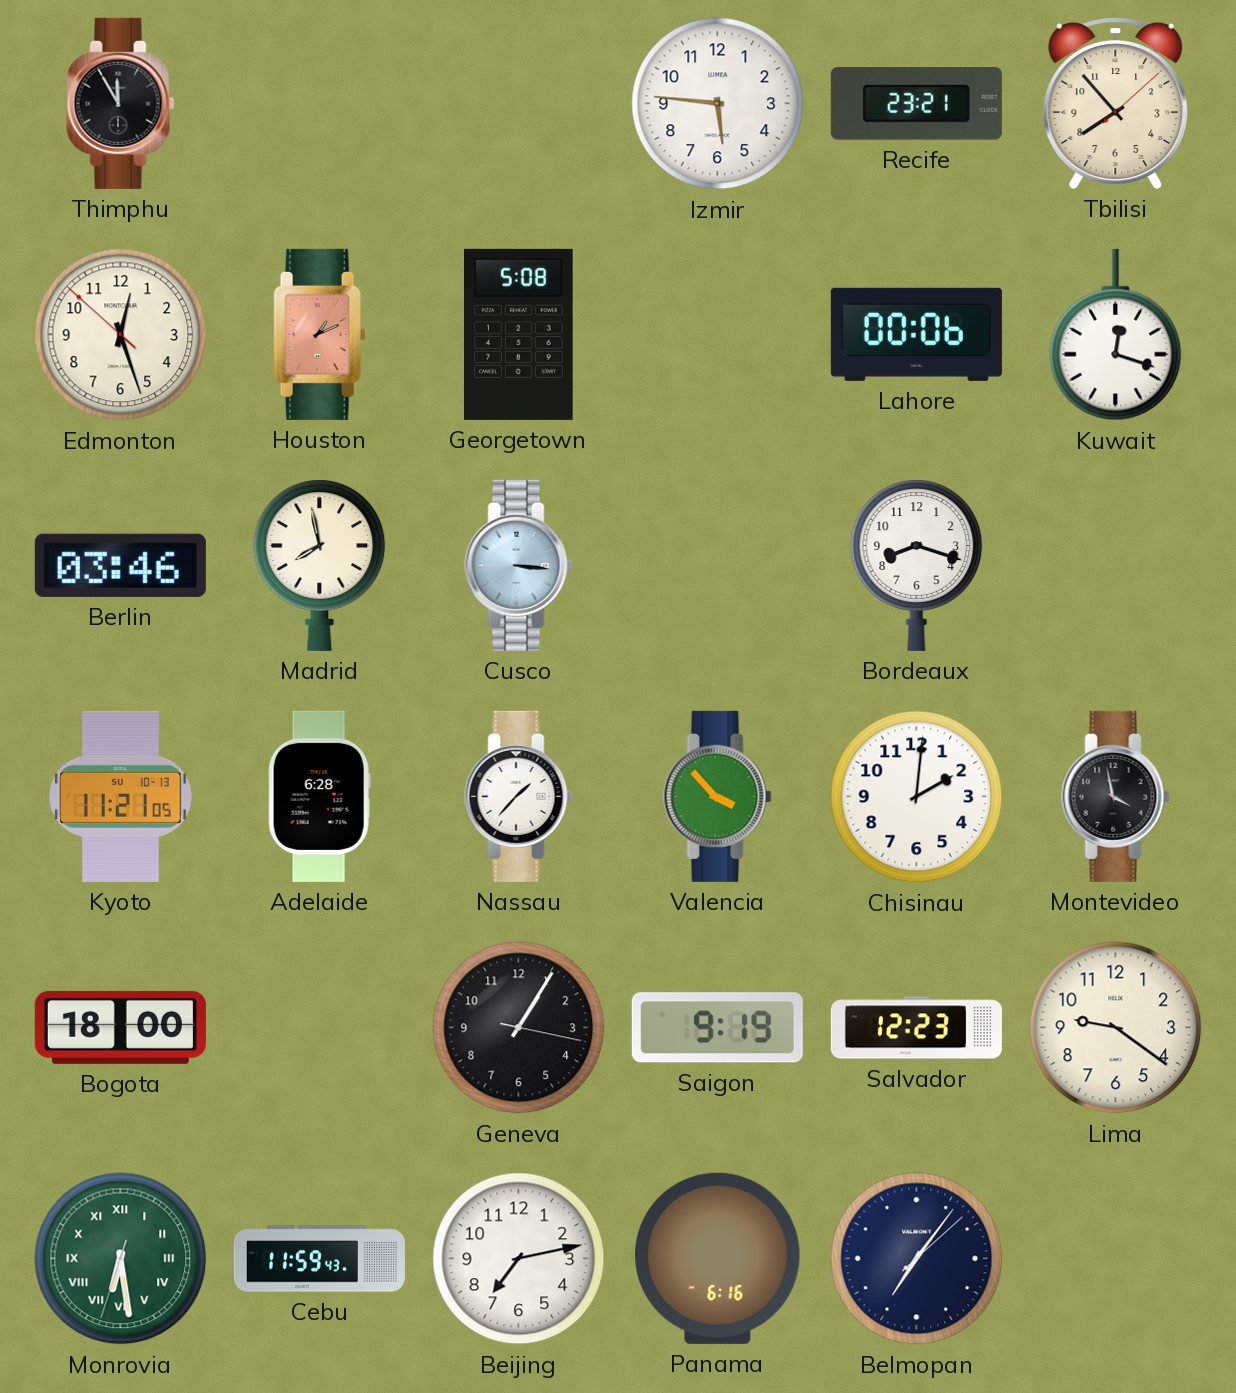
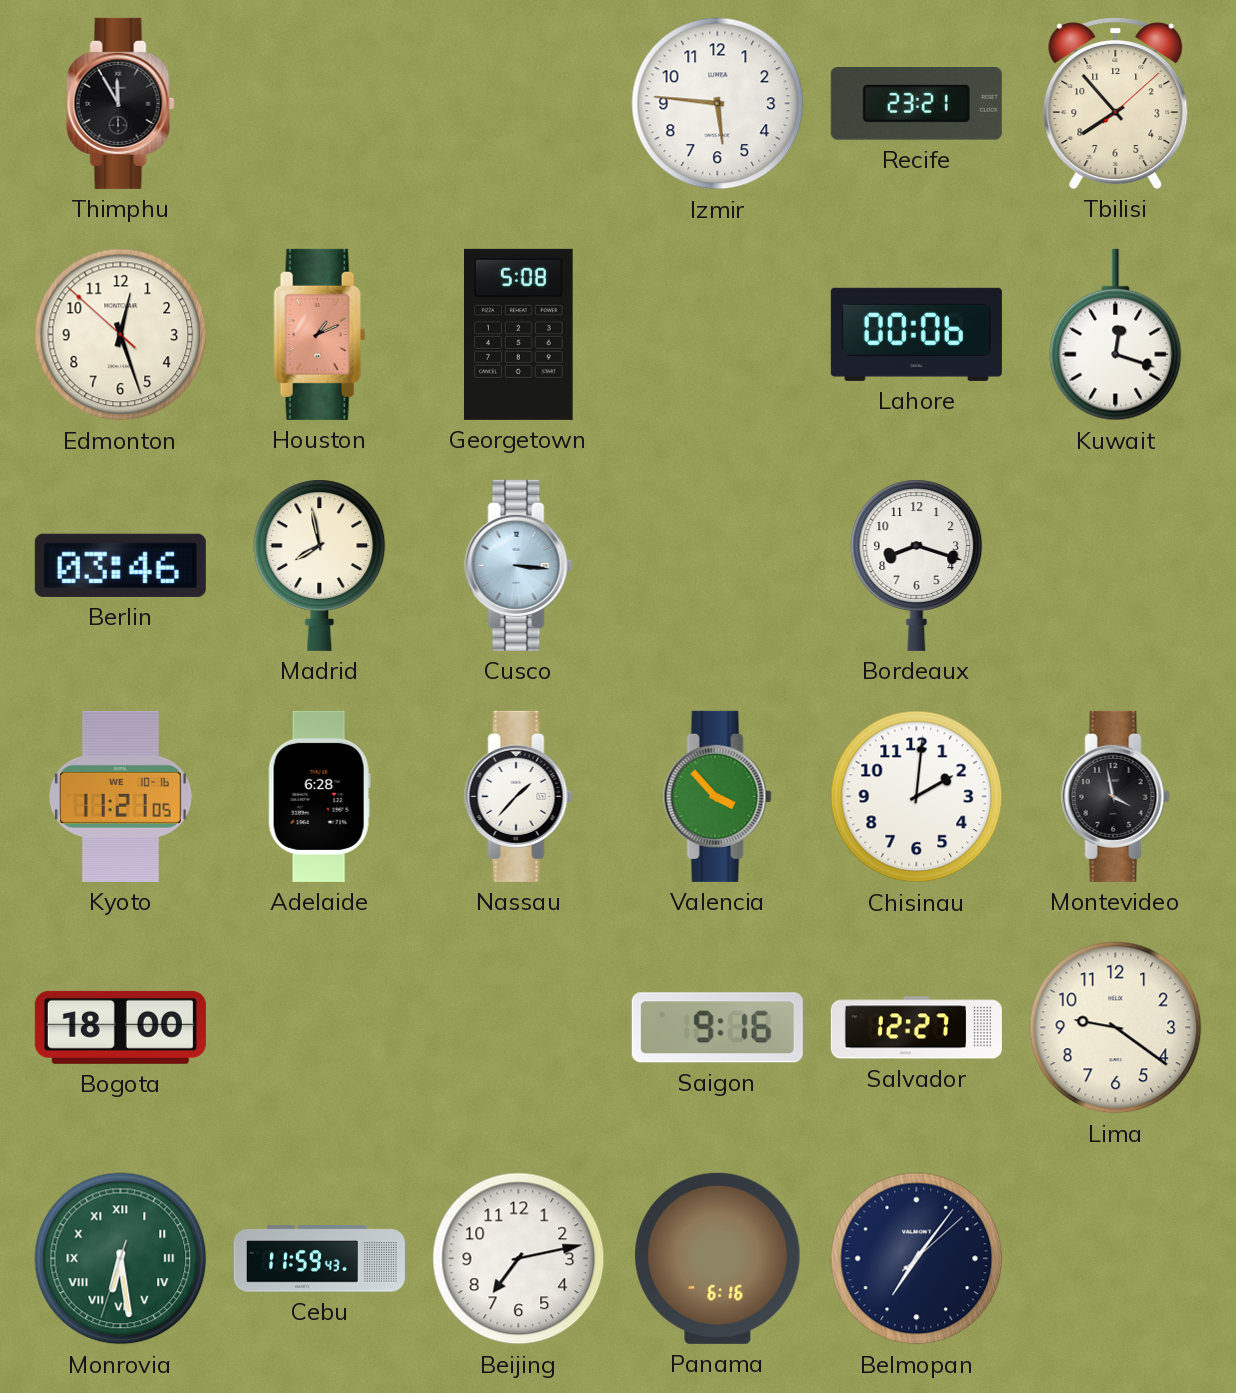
Kyoto date: SU 10-13 -> WE 10-16 (120, 796)
Geneva: 1:05 -> none (519, 1028)
Saigon: 9:19 -> 9:16 (717, 1028)
Salvador: 12:23 -> 12:27 (916, 1028)
